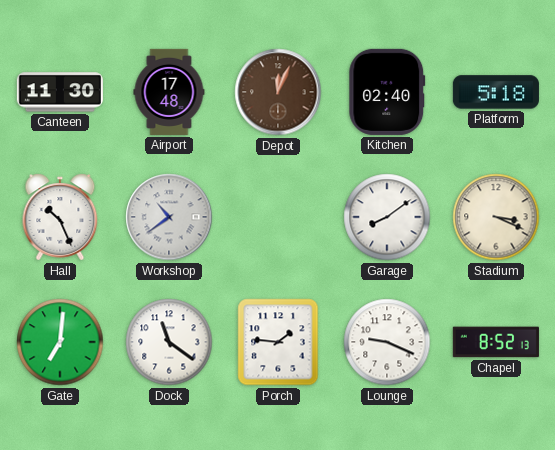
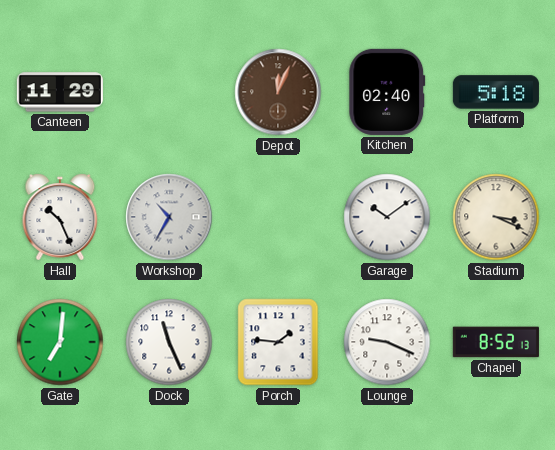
Canteen: 11:30 -> 11:29 (60, 92)
Airport: 17:48 -> none (169, 92)
Workshop: 10:39 -> 10:35 (169, 217)
Garage: 8:09 -> 10:09 (387, 217)
Dock: 11:21 -> 11:26 (169, 342)
